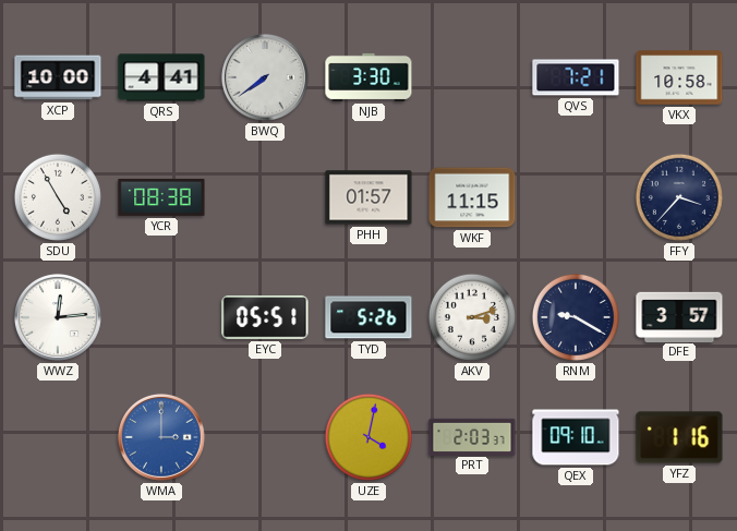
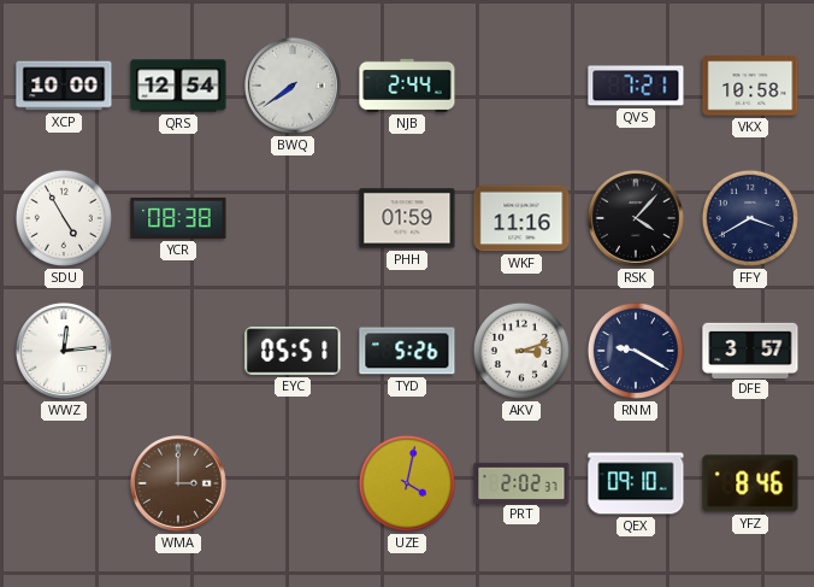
QRS: 4:41 -> 12:54 (178, 86)
NJB: 3:30 -> 2:44 (407, 86)
PHH: 01:57 -> 01:59 (407, 218)
WKF: 11:15 -> 11:16 (521, 218)
RSK: none -> 4:07 (636, 218)
FFY: 3:37 -> 3:40 (750, 218)
WMA dial: blue -> brown (178, 483)
PRT: 2:03 -> 2:02 (521, 482)
YFZ: 1:16 -> 8:46 (750, 483)
